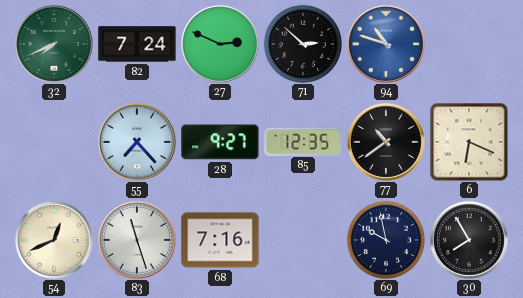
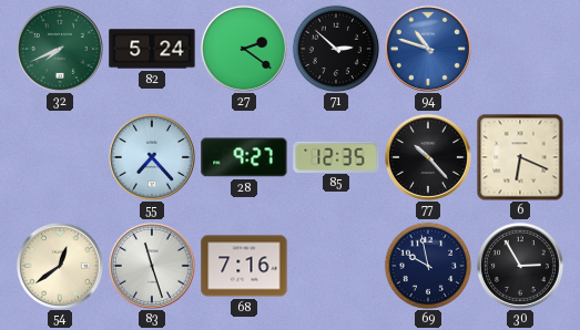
82: 7:24 -> 5:24 (152, 49)
27: 2:49 -> 2:21 (244, 49)
77: 10:39 -> 10:23 (428, 157)
54: 12:41 -> 12:39 (60, 266)
30: 7:55 -> 2:55 (520, 266)
